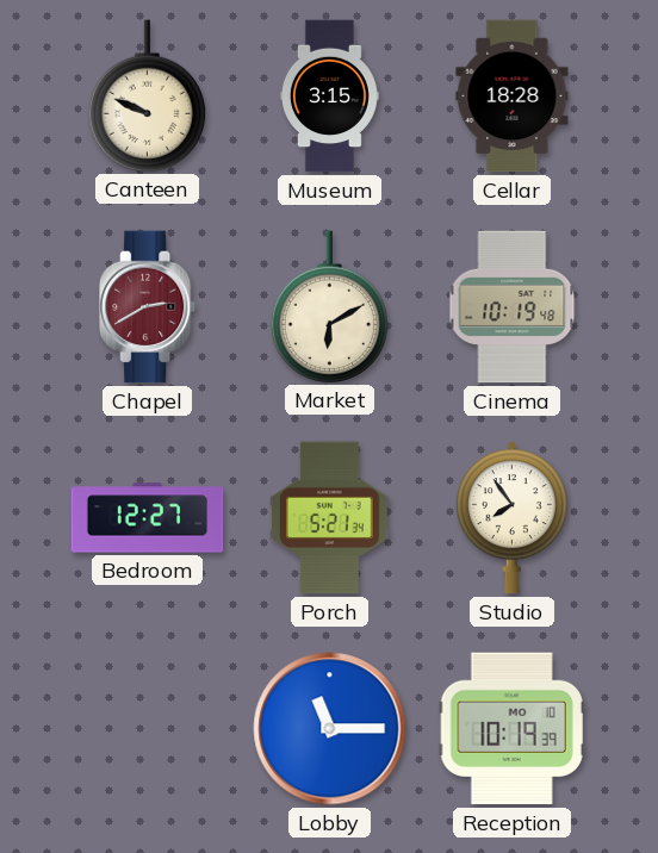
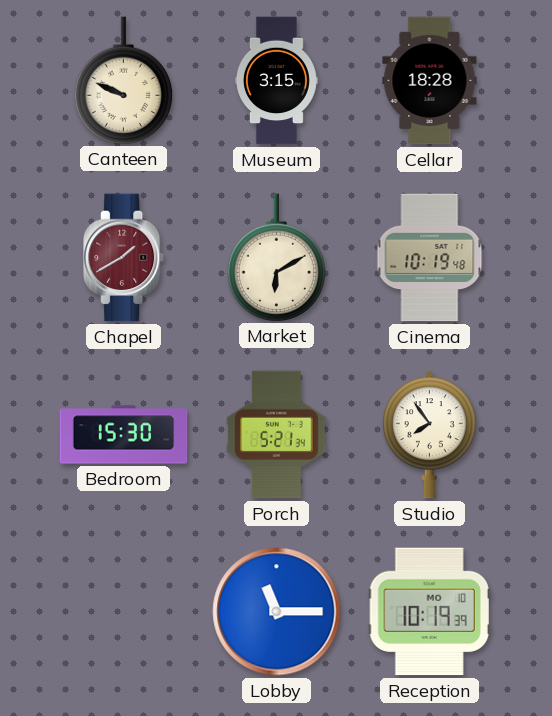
Chapel: 2:40 -> 1:40 (125, 258)
Bedroom: 12:27 -> 15:30 (124, 435)
